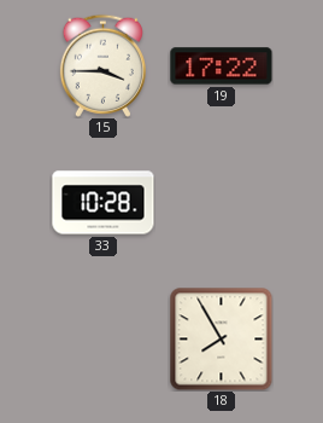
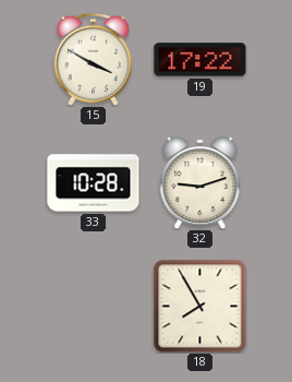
15: 3:45 -> 3:50 (93, 59)
32: none -> 9:12 (200, 182)
